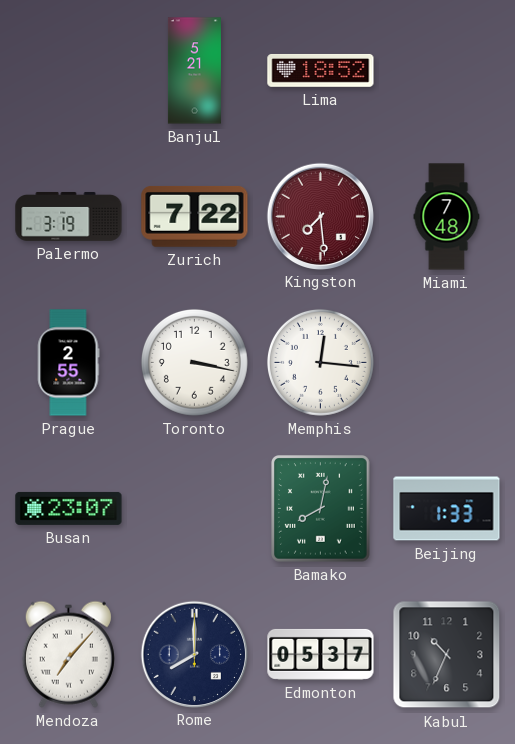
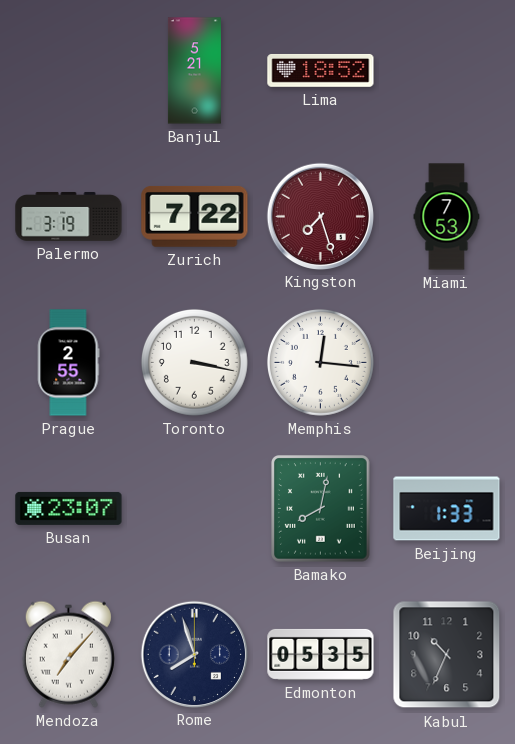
Kingston: 7:29 -> 7:27 (320, 216)
Miami: 7:48 -> 7:53 (447, 217)
Rome: 8:00 -> 7:57 (194, 654)
Edmonton: 05:37 -> 05:35 (321, 654)
